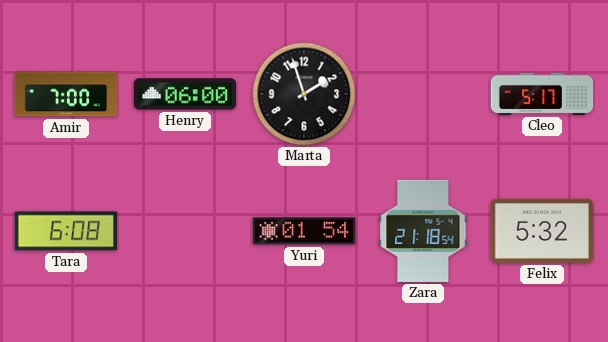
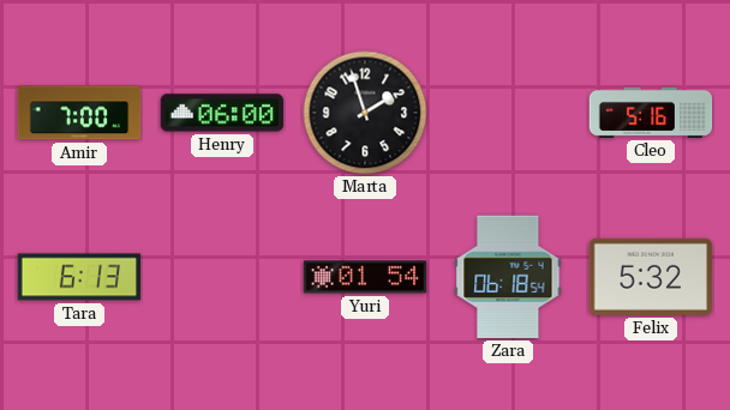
Cleo: 5:17 -> 5:16 (651, 113)
Tara: 6:08 -> 6:13 (79, 277)
Zara: 21:18 -> 06:18 (508, 277)
